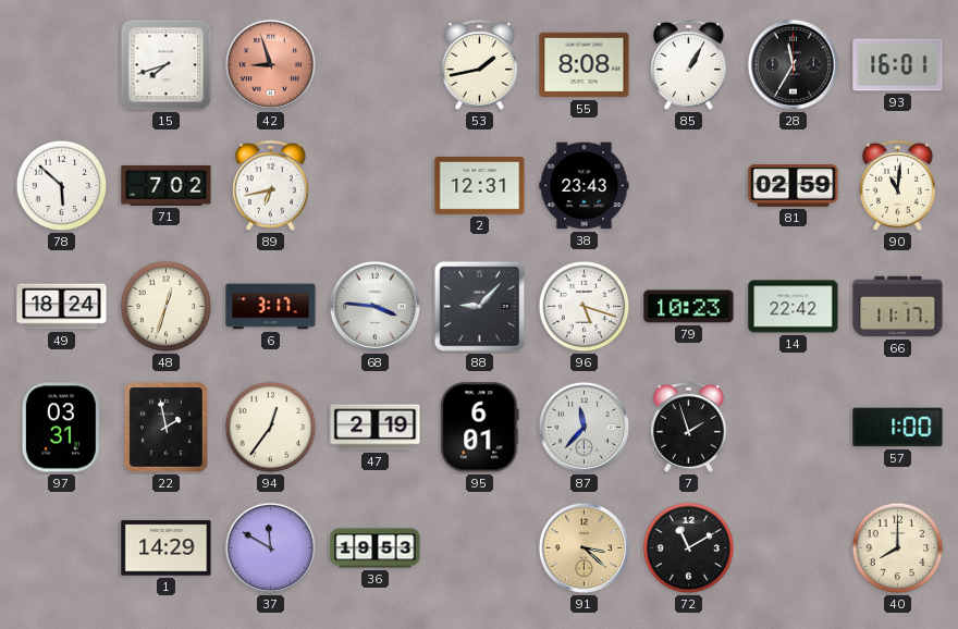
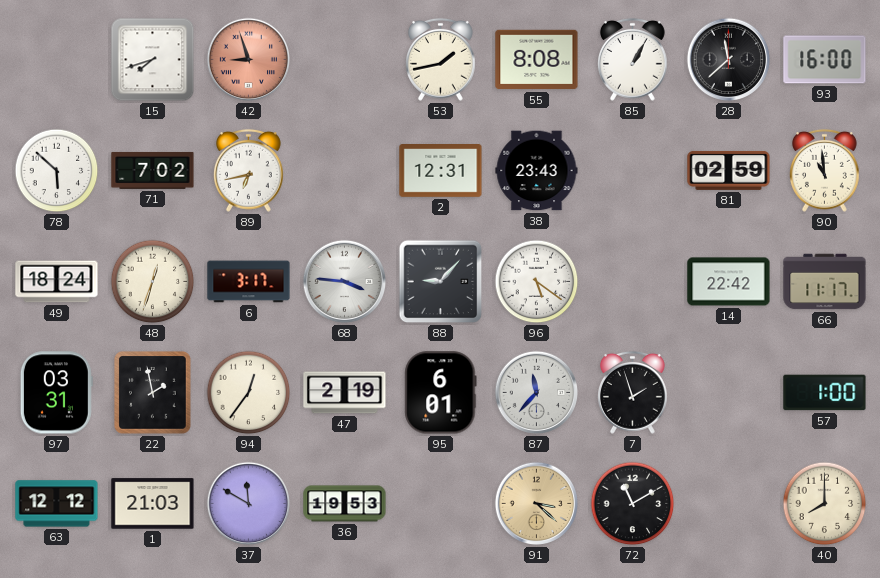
28: 11:35 -> 11:38 (729, 60)
93: 16:01 -> 16:00 (825, 60)
90: 11:01 -> 10:59 (824, 170)
96: 5:18 -> 5:21 (537, 282)
79: 10:23 -> none (689, 307)
63: none -> 12:12 (57, 504)
1: 14:29 -> 21:03 (153, 504)
